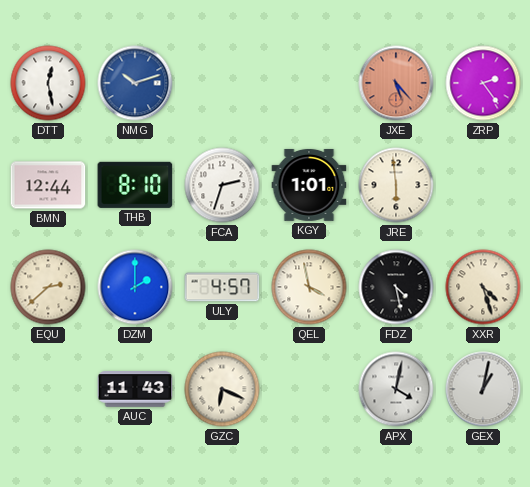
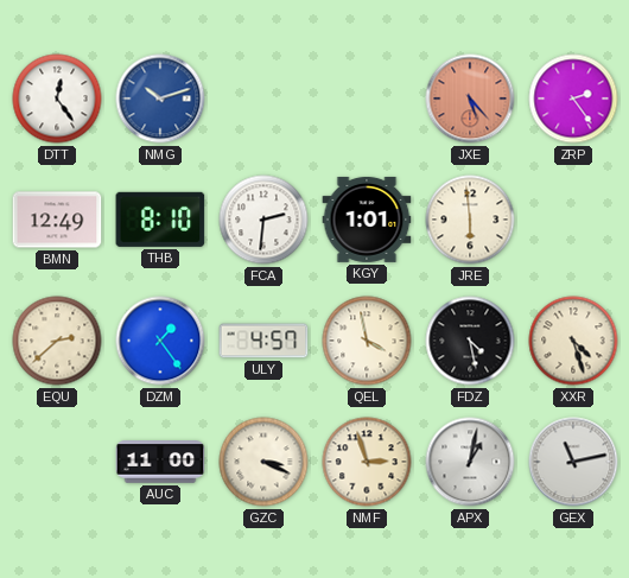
DTT: 12:28 -> 12:24 (57, 99)
BMN: 12:44 -> 12:49 (57, 220)
FCA: 2:33 -> 2:31 (263, 220)
DZM: 2:00 -> 1:24 (160, 341)
AUC: 11:43 -> 11:00 (160, 462)
GZC: 6:19 -> 3:19 (263, 462)
NMF: none -> 2:57 (367, 462)
APX: 4:02 -> 1:02 (470, 462)
GEX: 1:02 -> 11:13 (573, 462)
